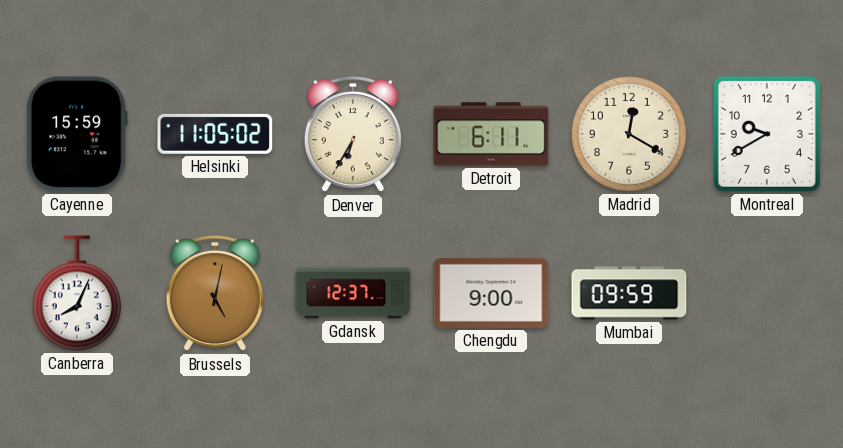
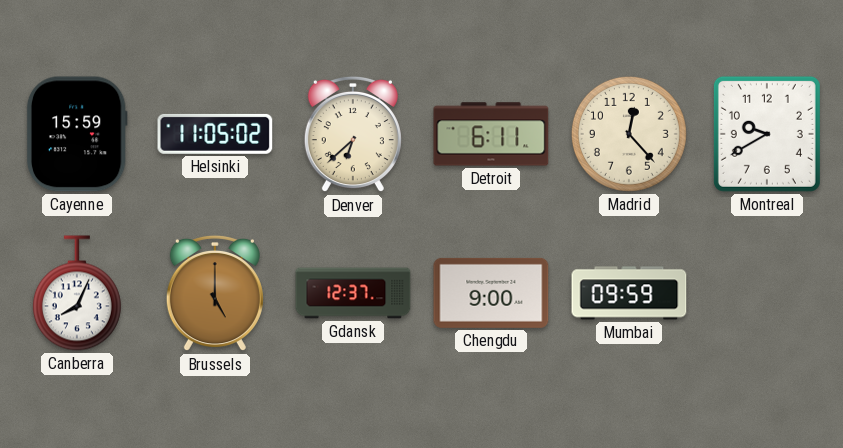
Denver: 6:35 -> 6:38 (353, 134)
Madrid: 12:20 -> 12:23 (629, 134)
Brussels: 5:02 -> 5:00 (215, 293)
